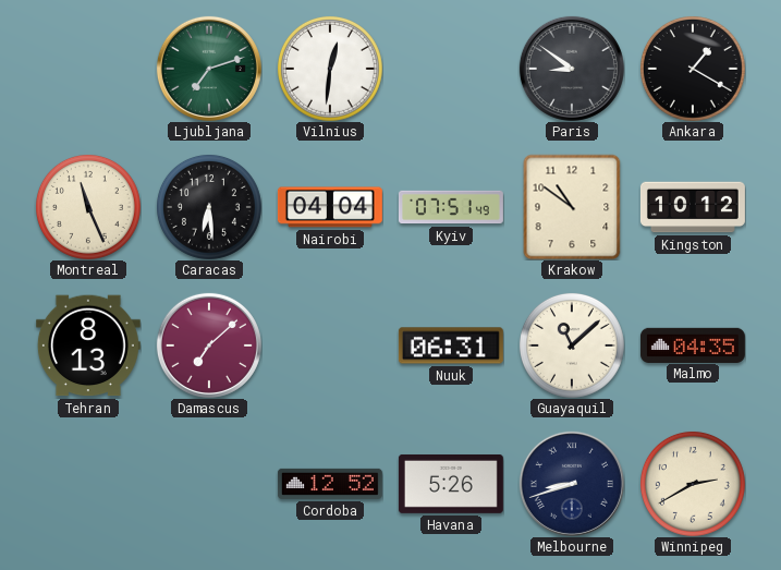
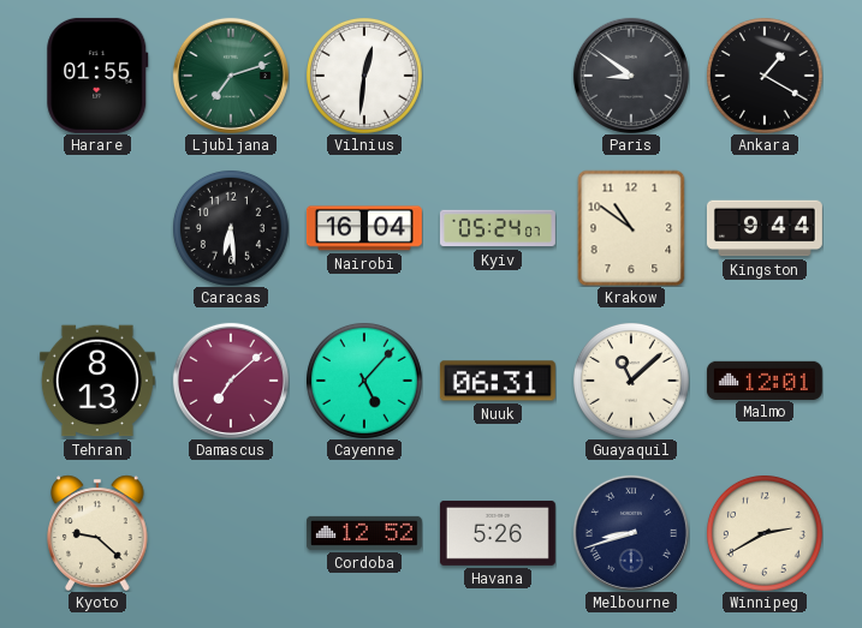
Harare: none -> 01:55 (97, 76)
Montreal: 11:26 -> none (88, 207)
Nairobi: 04:04 -> 16:04 (364, 228)
Kyiv: 07:51 -> 05:24 (498, 228)
Kingston: 10:12 -> 9:44 (765, 228)
Cayenne: none -> 5:07 (364, 381)
Malmo: 04:35 -> 12:01 (765, 379)
Kyoto: none -> 9:22 (99, 533)
